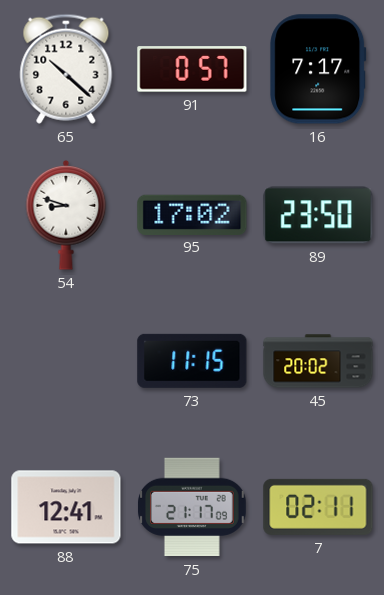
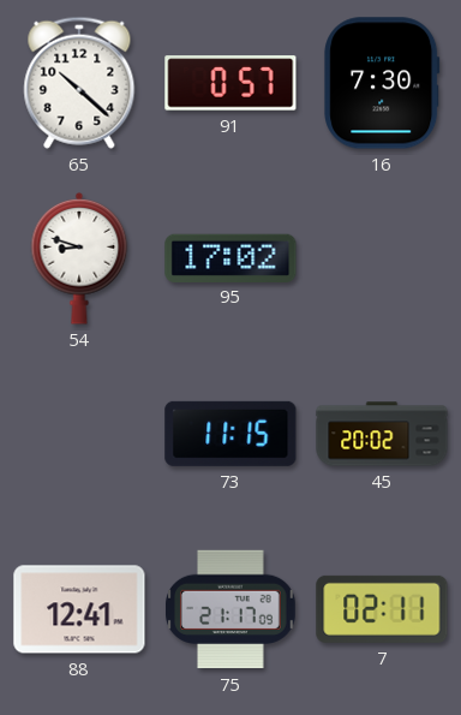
16: 7:17 -> 7:30 (382, 83)
89: 23:50 -> none (318, 215)
